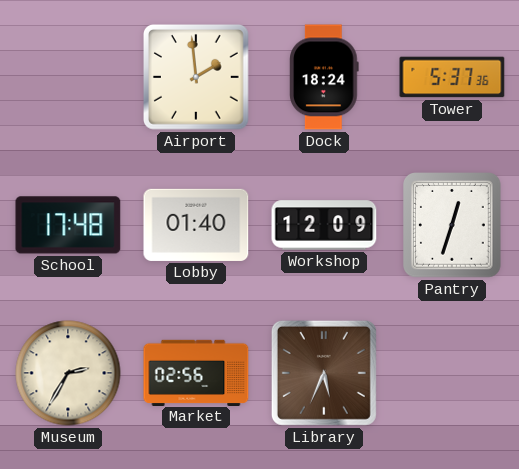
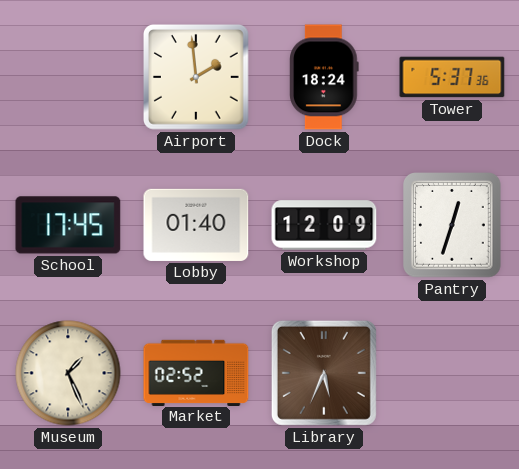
School: 17:48 -> 17:45 (68, 225)
Museum: 2:35 -> 1:26 (68, 373)
Market: 02:56 -> 02:52 (196, 372)
